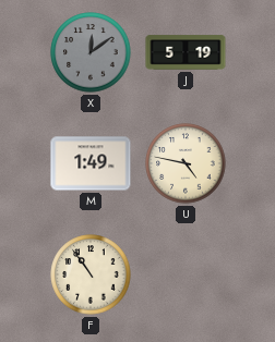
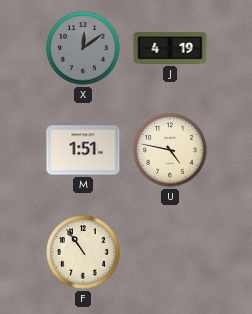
J: 5:19 -> 4:19 (170, 48)
M: 1:49 -> 1:51 (83, 150)
